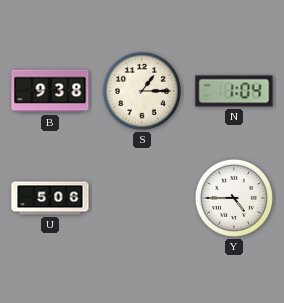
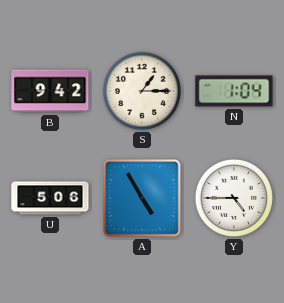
B: 9:38 -> 9:42 (50, 91)
A: none -> 4:55 (143, 199)
